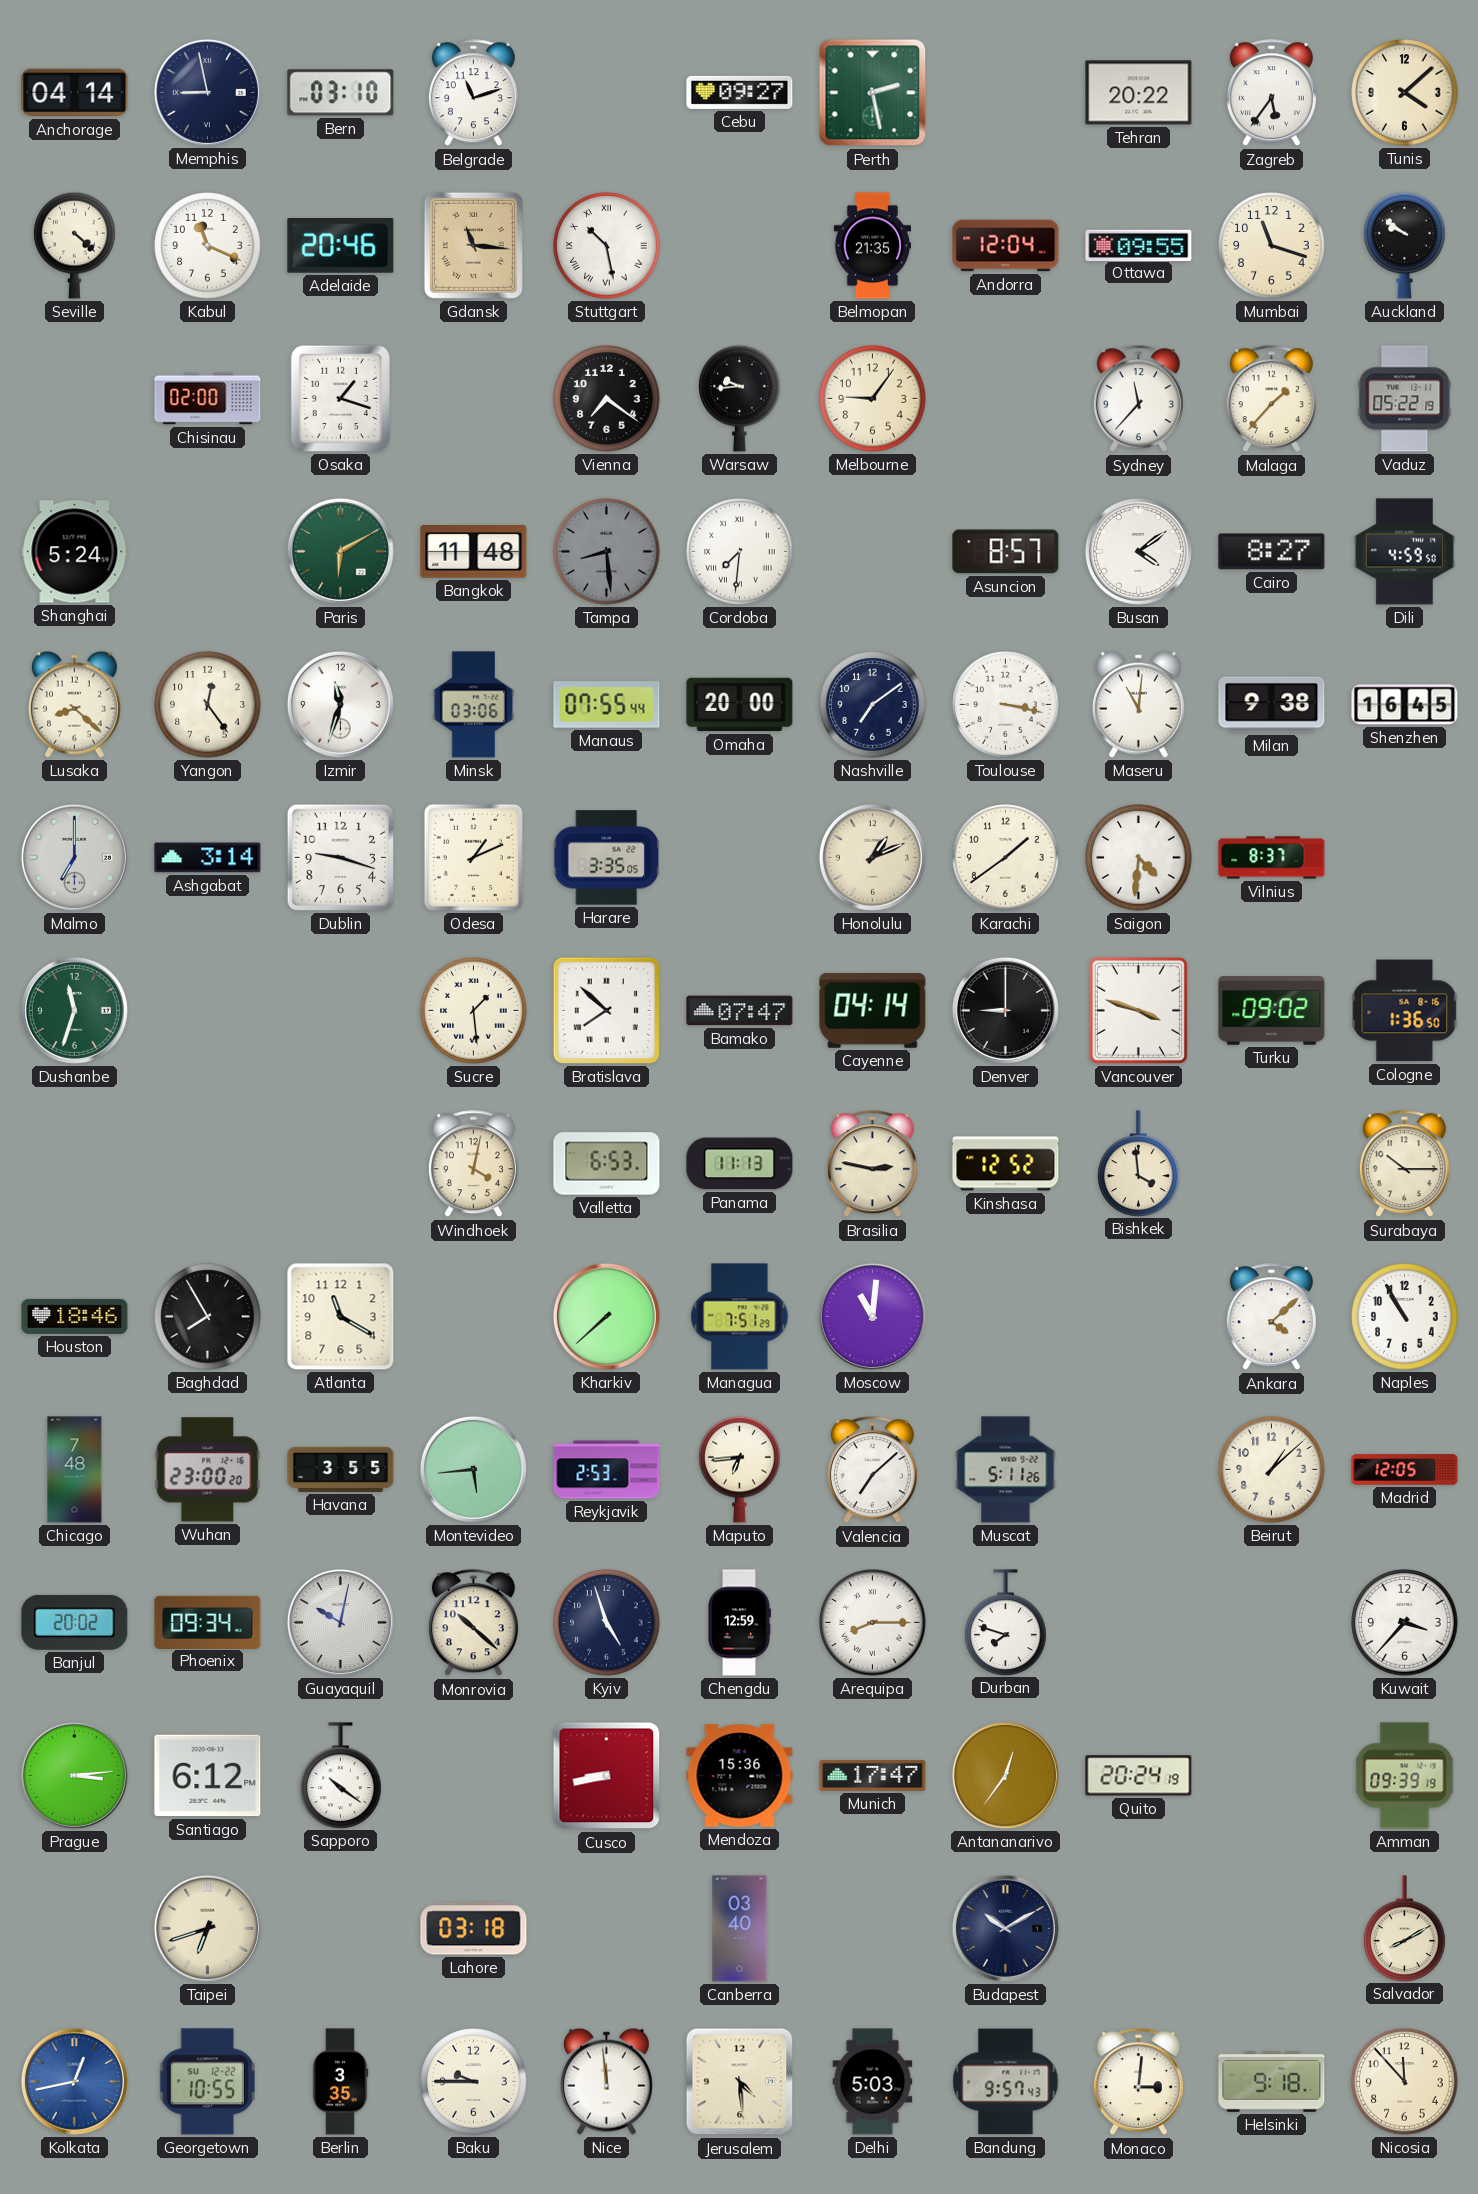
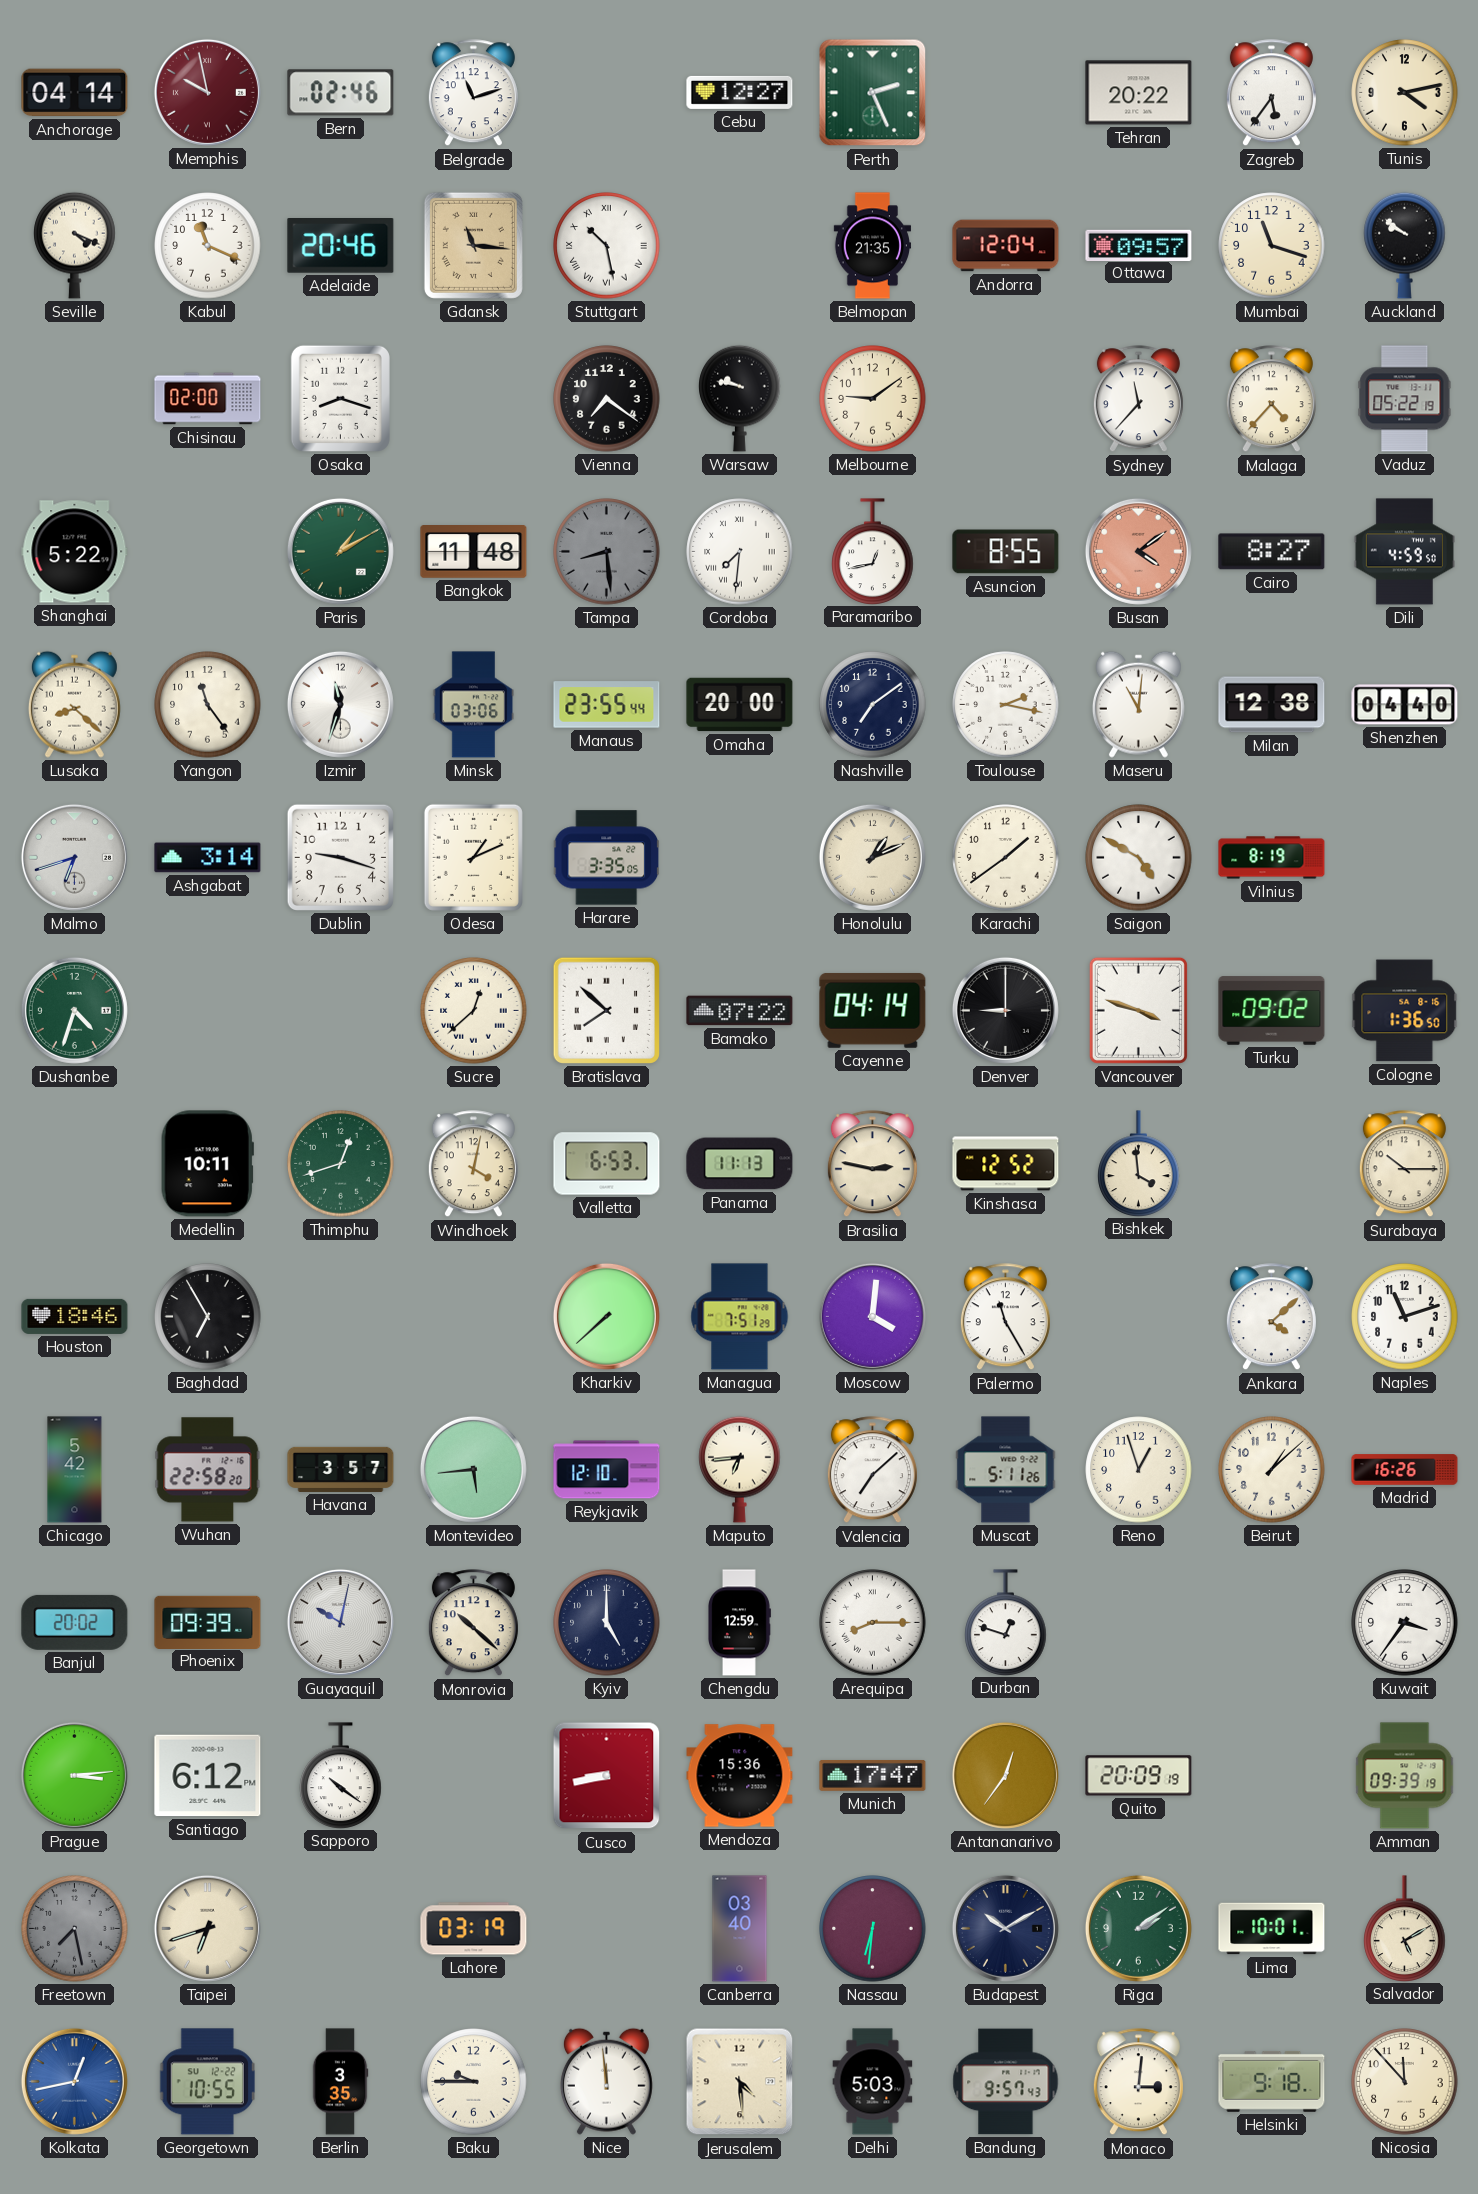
Memphis: 8:58 -> 9:58 (207, 92)
Memphis dial: navy -> burgundy (207, 92)
Bern: 03:10 -> 02:46 (341, 93)
Cebu: 09:27 -> 12:27 (740, 92)
Perth: 2:28 -> 2:26 (873, 93)
Tunis: 4:08 -> 4:13 (1405, 93)
Seville: 4:22 -> 4:19 (75, 245)
Ottawa: 09:55 -> 09:57 (1139, 245)
Osaka: 1:18 -> 8:18 (340, 398)
Warsaw: 9:44 -> 9:47 (740, 398)
Melbourne: 9:06 -> 9:09 (873, 399)
Malaga: 1:37 -> 4:37 (1271, 399)
Shanghai: 5:24 -> 5:22 (75, 552)
Paris: 6:10 -> 1:10 (340, 551)
Paramaribo: none -> 12:43 (873, 551)
Asuncion: 8:57 -> 8:55 (1006, 552)
Busan dial: white -> salmon (1138, 551)
Yangon: 12:24 -> 11:24 (208, 705)
Manaus: 07:55 -> 23:55 (607, 705)
Toulouse: 3:17 -> 2:17 (1006, 705)
Milan: 9:38 -> 12:38 (1272, 705)
Shenzhen: 16:45 -> 04:40 (1405, 705)
Malmo: 7:00 -> 6:42 (74, 857)
Saigon: 4:31 -> 4:50 (1139, 858)
Vilnius: 8:37 -> 8:19 (1272, 858)
Dushanbe: 11:33 -> 4:33 (74, 1010)
Sucre: 1:29 -> 12:38 (474, 1011)
Bamako: 07:47 -> 07:22 (740, 1011)
Medellin: none -> 10:11 (207, 1164)
Thimphu: none -> 12:42 (341, 1164)
Baghdad: 7:55 -> 6:55 (208, 1317)
Atlanta: 11:20 -> none (341, 1317)
Moscow: 11:01 -> 4:01 (872, 1316)
Palermo: none -> 11:25 (1005, 1317)
Naples: 10:55 -> 11:12 (1405, 1317)
Chicago: 7:48 -> 5:42 (75, 1470)
Wuhan: 23:00 -> 22:58 (208, 1470)
Havana: 3:55 -> 3:57 (341, 1469)
Reykjavik: 2:53 -> 12:10 (607, 1470)
Reno: none -> 12:57 (1139, 1470)
Madrid: 12:05 -> 16:26 (1405, 1470)
Phoenix: 09:34 -> 09:39 (208, 1622)
Kyiv: 4:57 -> 5:00 (607, 1623)
Durban: 7:48 -> 12:48 (1006, 1622)
Kuwait: 3:37 -> 3:36 (1405, 1623)
Quito: 20:24 -> 20:09 (1139, 1776)
Freetown: none -> 7:28 (75, 1929)
Lahore: 03:18 -> 03:19 (474, 1929)
Nassau: none -> 6:31 (873, 1929)
Riga: none -> 2:09 (1138, 1928)
Lima: none -> 10:01 (1272, 1929)
Salvador: 8:10 -> 5:10 (1405, 1928)
